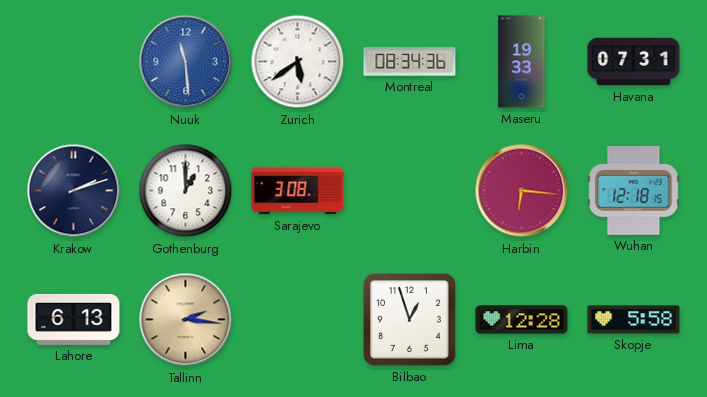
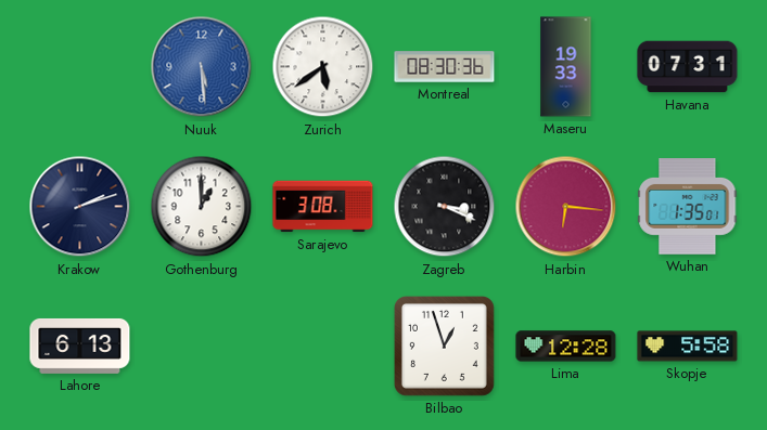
Nuuk: 11:29 -> 5:29 (202, 67)
Montreal: 08:34 -> 08:30 (445, 67)
Zagreb: none -> 3:19 (445, 207)
Wuhan: 12:18 -> 1:35 (688, 207)
Tallinn: 2:16 -> none (186, 320)
